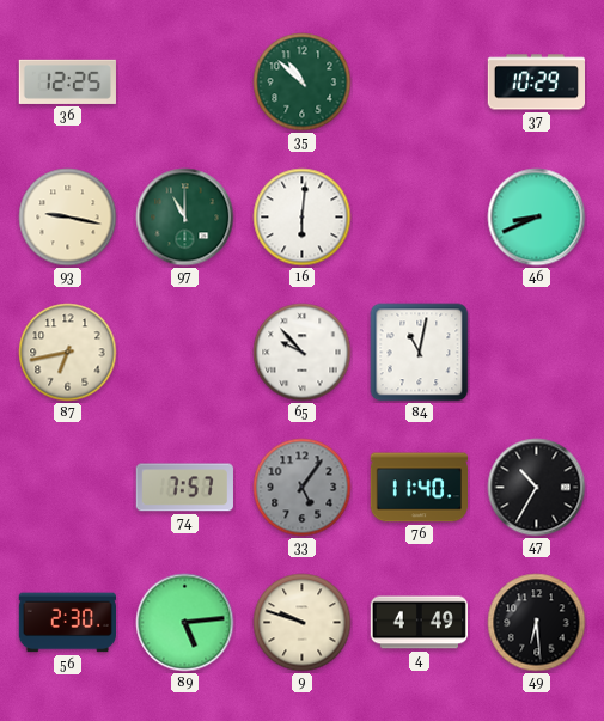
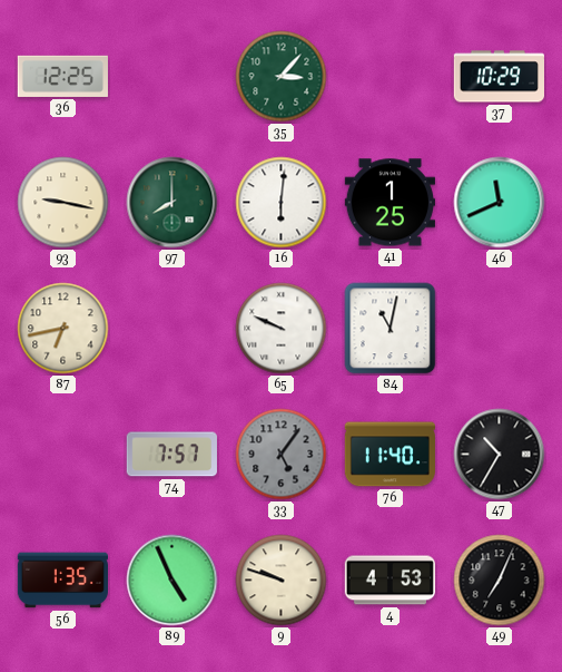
35: 10:52 -> 3:07 (282, 77)
97: 11:00 -> 8:00 (172, 203)
41: none -> 1:25 (390, 203)
46: 8:41 -> 11:41 (500, 203)
65: 9:53 -> 9:49 (282, 329)
56: 2:30 -> 1:35 (62, 581)
89: 5:14 -> 4:56 (172, 581)
4: 4:49 -> 4:53 (390, 581)
49: 6:29 -> 7:04 (500, 581)
